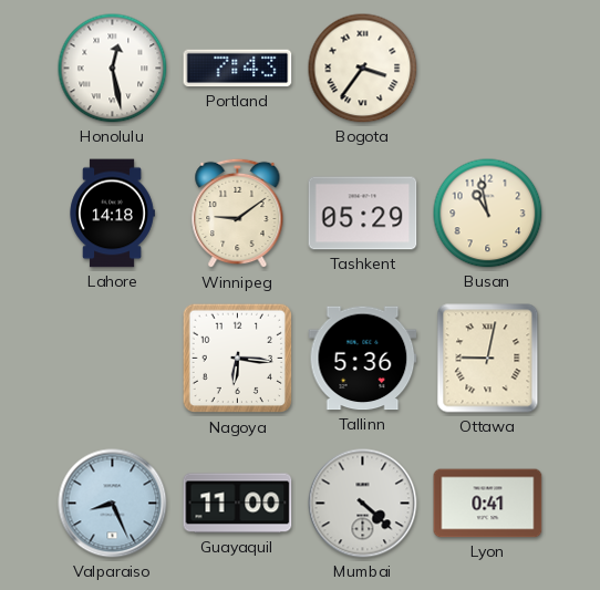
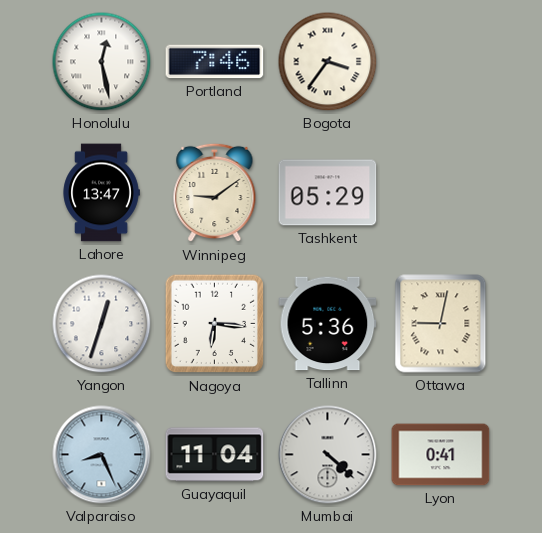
Portland: 7:43 -> 7:46 (215, 62)
Lahore: 14:18 -> 13:47 (101, 193)
Busan: 10:58 -> none (488, 214)
Yangon: none -> 12:33 (102, 324)
Guayaquil: 11:00 -> 11:04 (215, 455)
